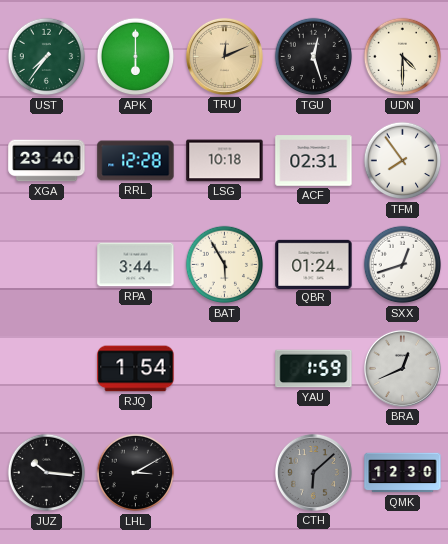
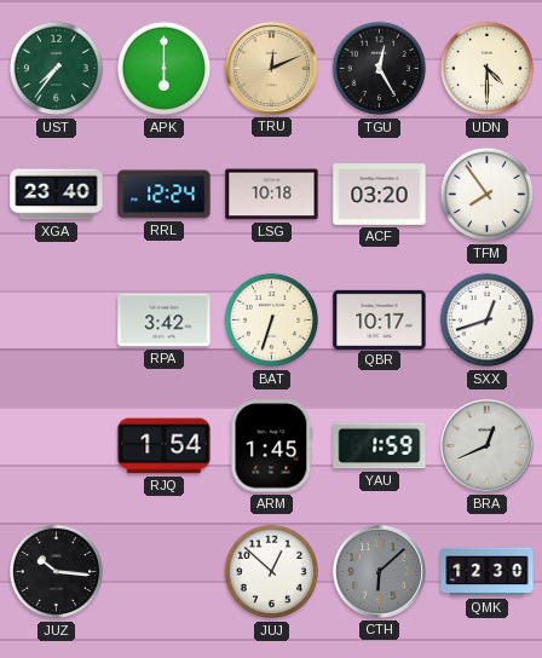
TGU: 12:27 -> 12:25 (380, 69)
RRL: 12:28 -> 12:24 (165, 195)
ACF: 02:31 -> 03:20 (380, 195)
RPA: 3:44 -> 3:42 (165, 321)
BAT: 5:55 -> 6:33 (272, 321)
QBR: 01:24 -> 10:17 (380, 319)
ARM: none -> 1:45 (272, 446)
LHL: 3:10 -> none (136, 473)
JUJ: none -> 12:52 (272, 572)
